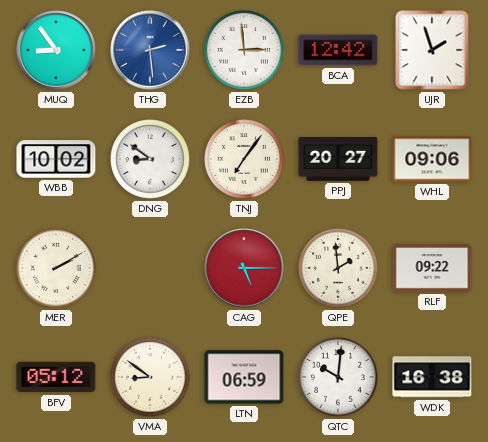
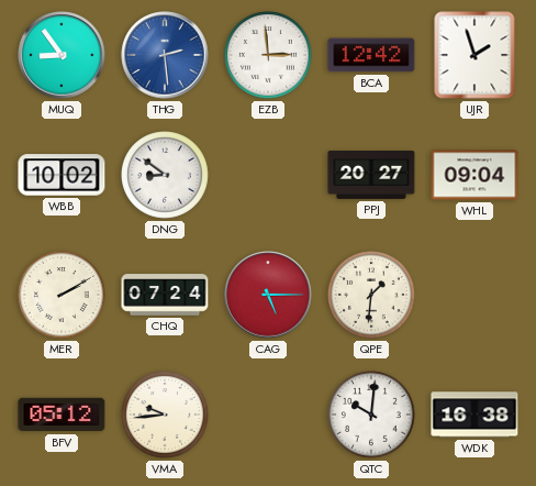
TNJ: 7:06 -> none (245, 160)
WHL: 09:06 -> 09:04 (474, 175)
CHQ: none -> 07:24 (165, 295)
QPE: 1:59 -> 1:31 (372, 296)
RLF: 09:22 -> none (432, 269)
VMA: 8:51 -> 9:44 (166, 416)
LTN: 06:59 -> none (244, 377)
